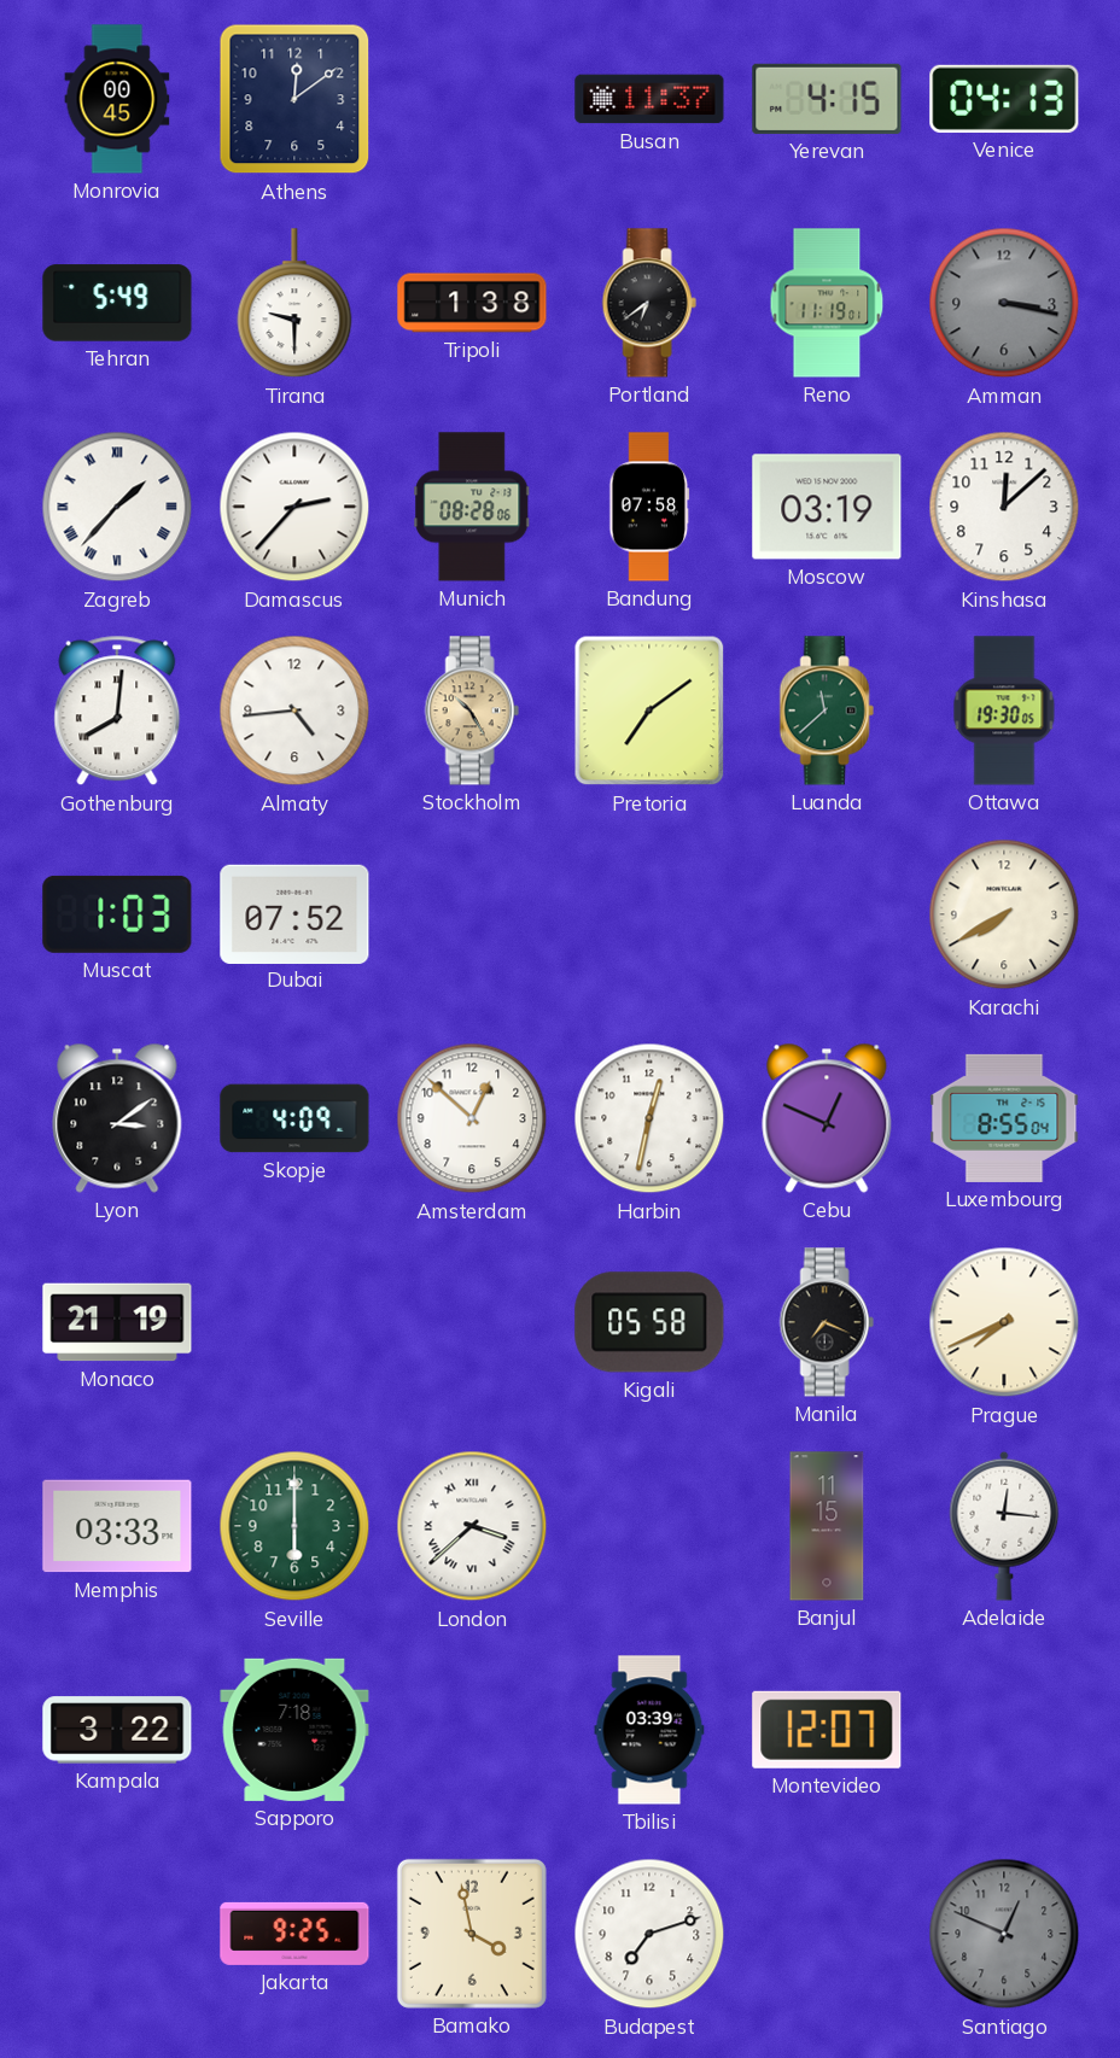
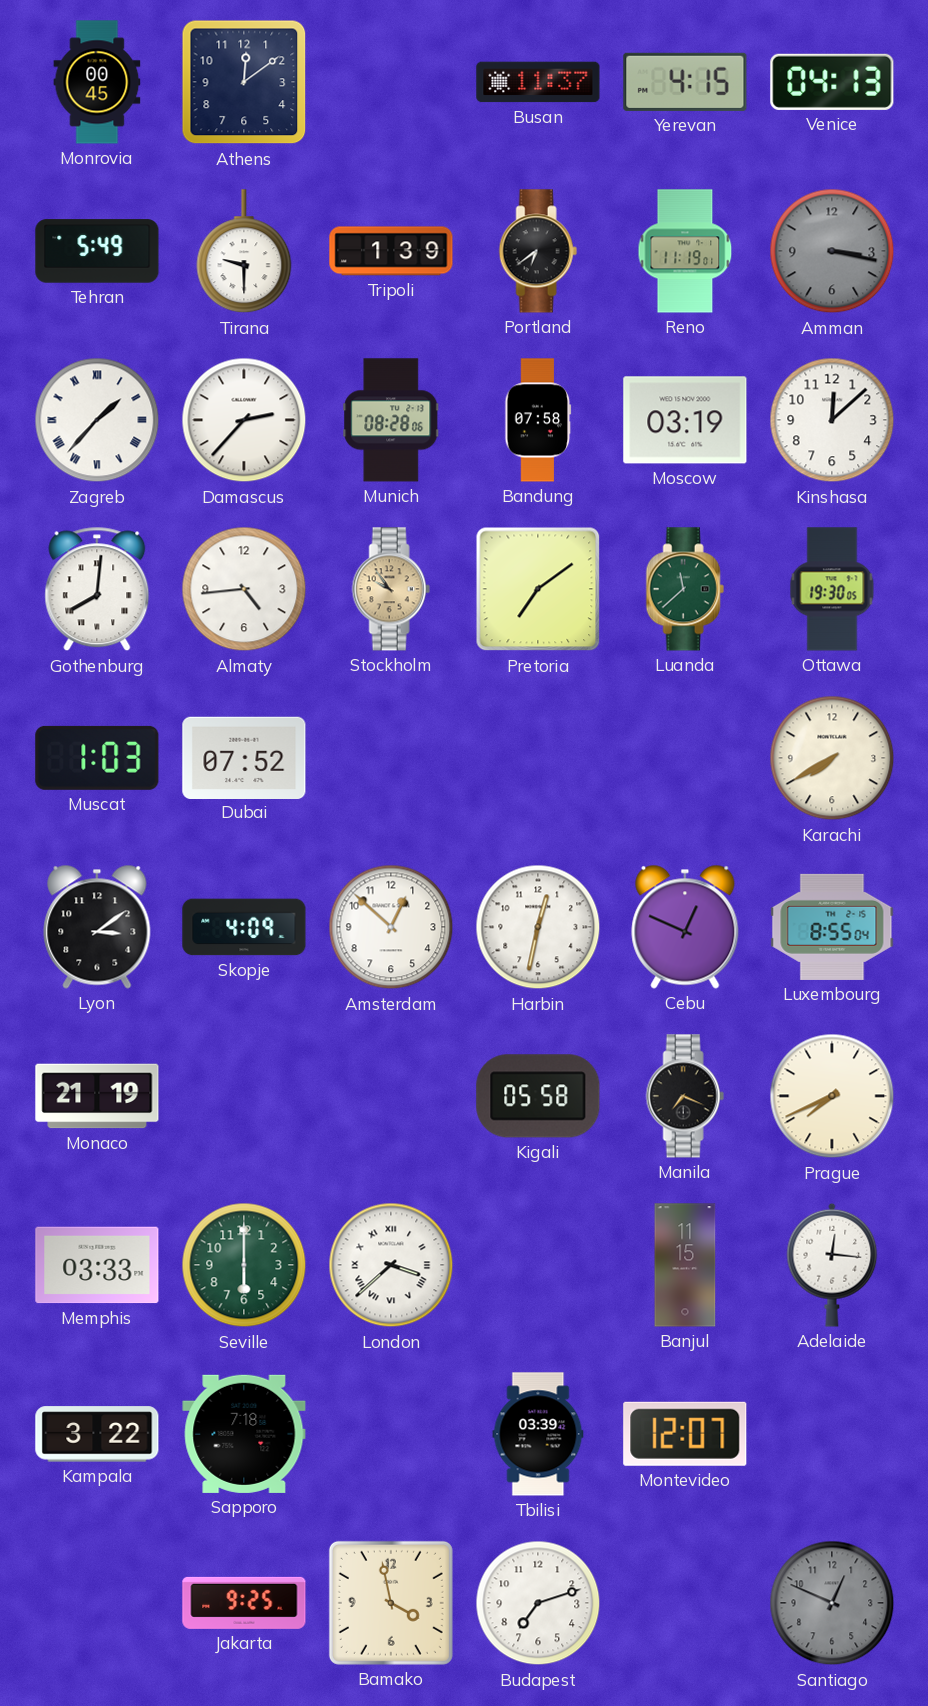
Tripoli: 1:38 -> 1:39 (391, 251)
Stockholm: 10:25 -> 9:54 (391, 589)
